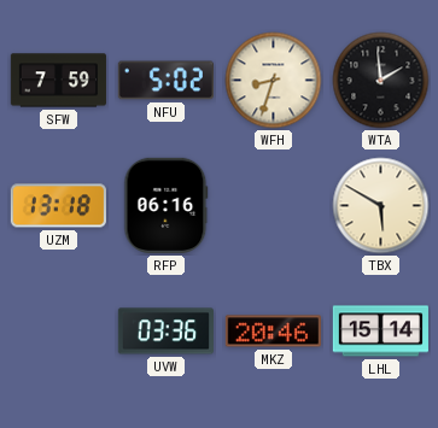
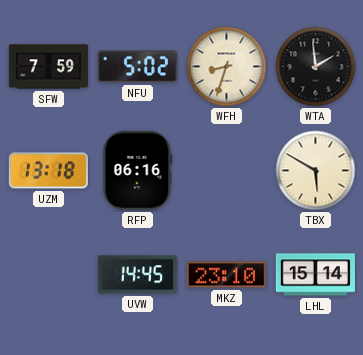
UVW: 03:36 -> 14:45 (137, 275)
MKZ: 20:46 -> 23:10 (226, 275)
